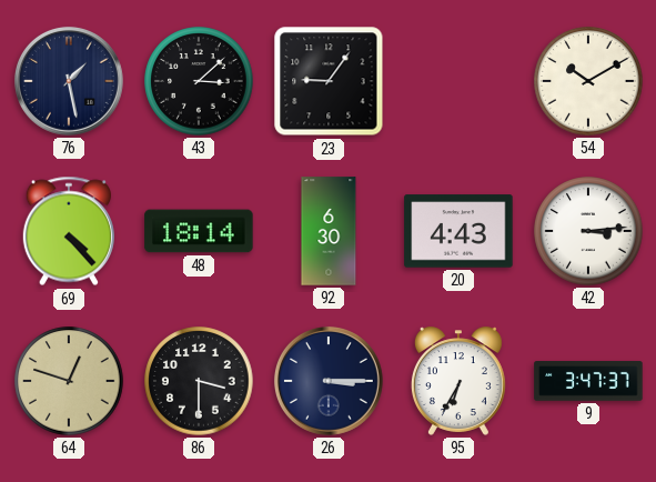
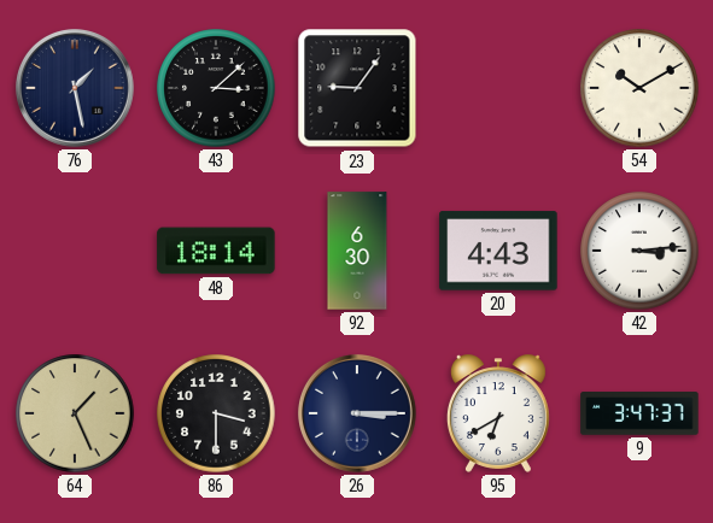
69: 4:23 -> none (69, 231)
64: 12:48 -> 1:26 (75, 413)
95: 6:35 -> 6:40 (498, 413)
